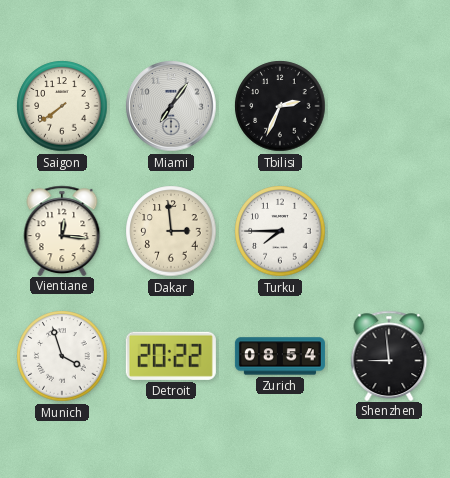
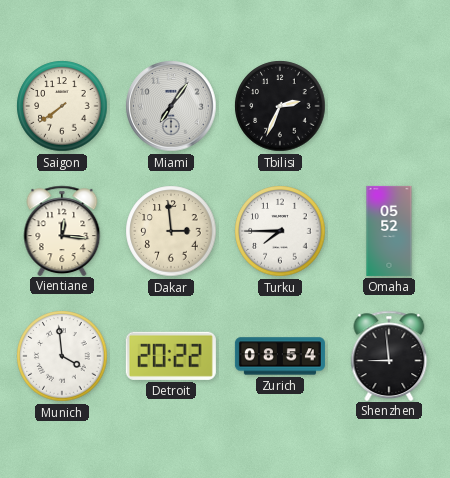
Omaha: none -> 05:52 (389, 231)
Munich: 3:57 -> 3:59 (62, 356)
